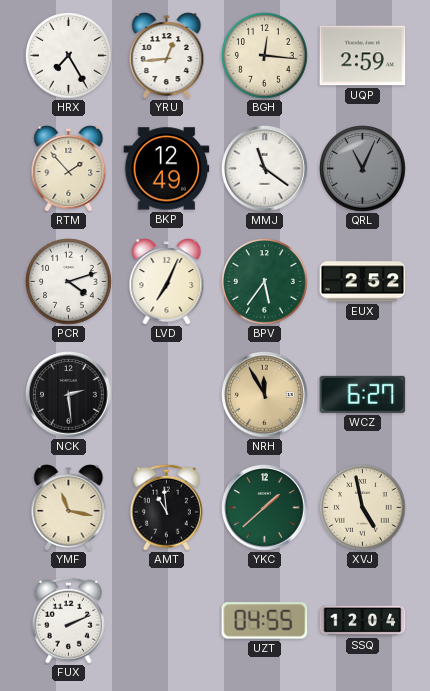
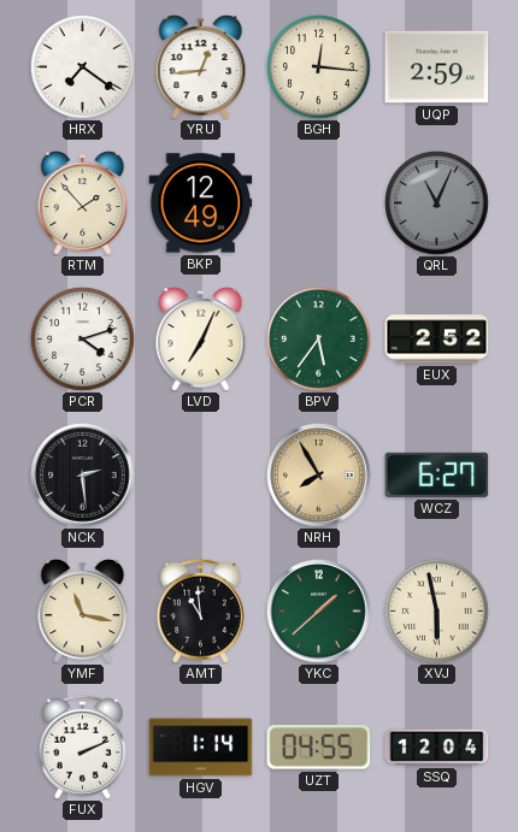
HRX: 7:25 -> 7:21 (83, 67)
MMJ: 11:21 -> none (265, 169)
NRH: 11:55 -> 7:55 (319, 476)
XVJ: 4:58 -> 5:58 (437, 612)
HGV: none -> 1:14 (201, 748)
